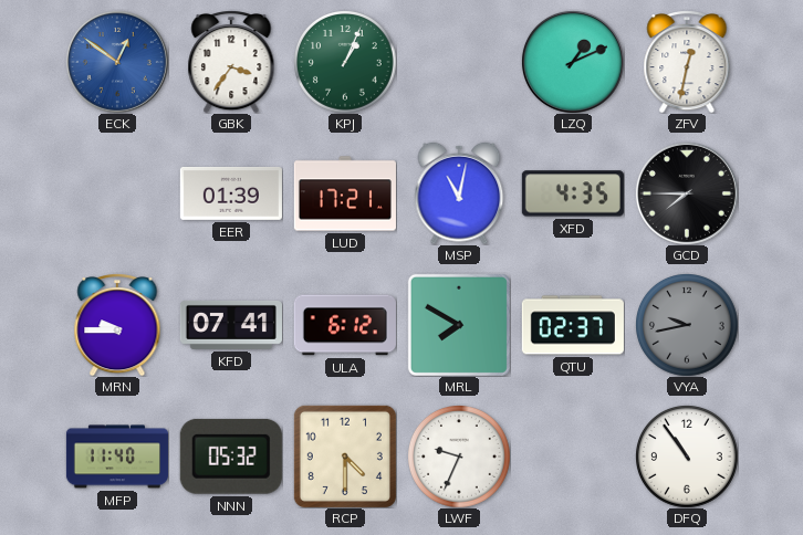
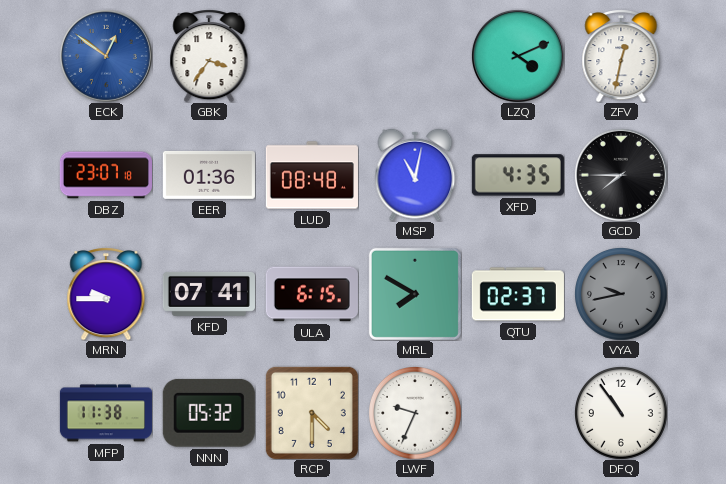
KPJ: 1:04 -> none (345, 62)
LZQ: 1:11 -> 4:11 (518, 56)
DBZ: none -> 23:07 (106, 175)
EER: 01:39 -> 01:36 (209, 175)
LUD: 17:21 -> 08:48 (312, 175)
ULA: 6:12 -> 6:15 (312, 294)
MFP: 11:40 -> 11:38 (106, 413)
